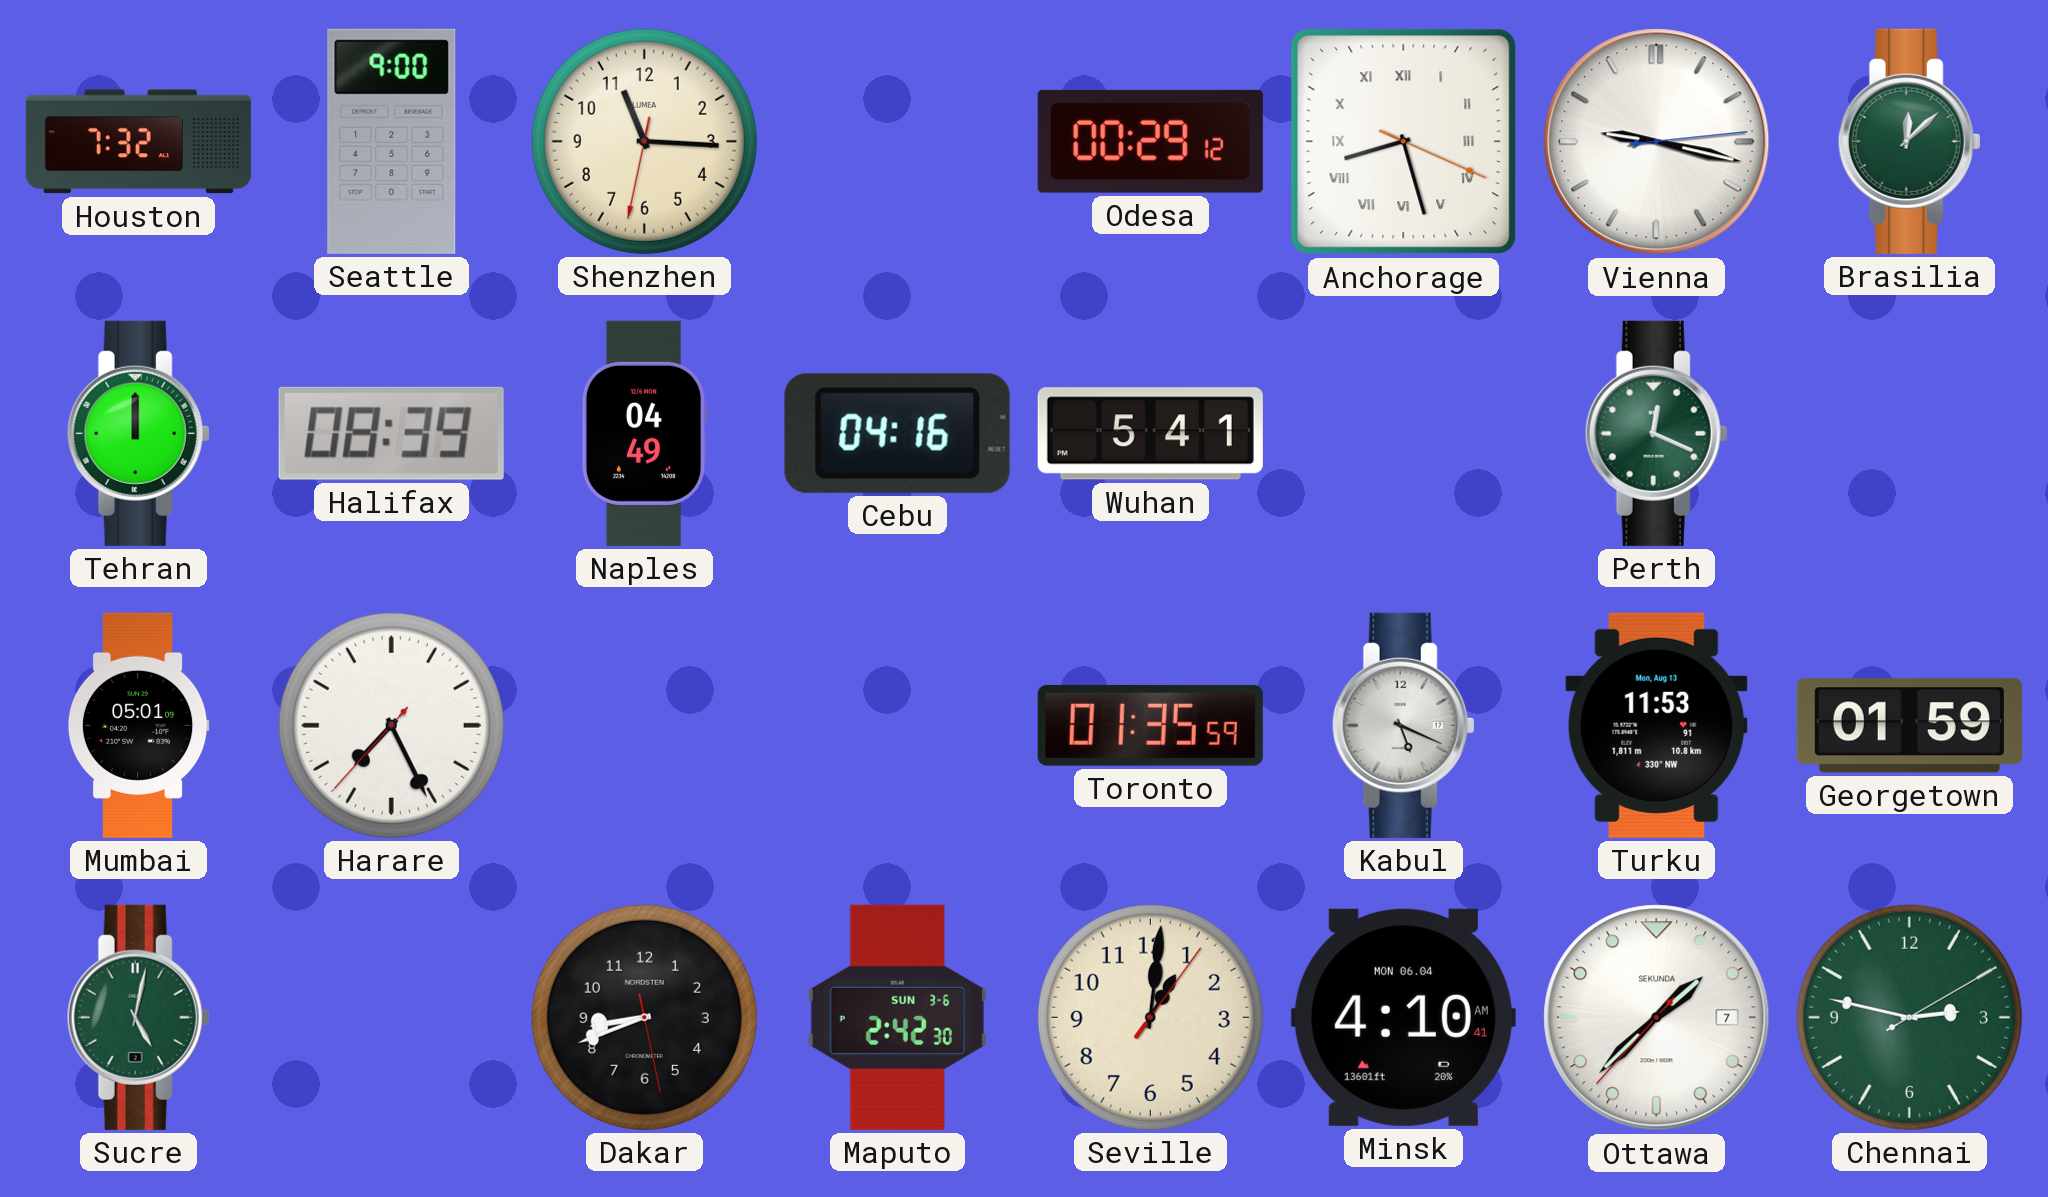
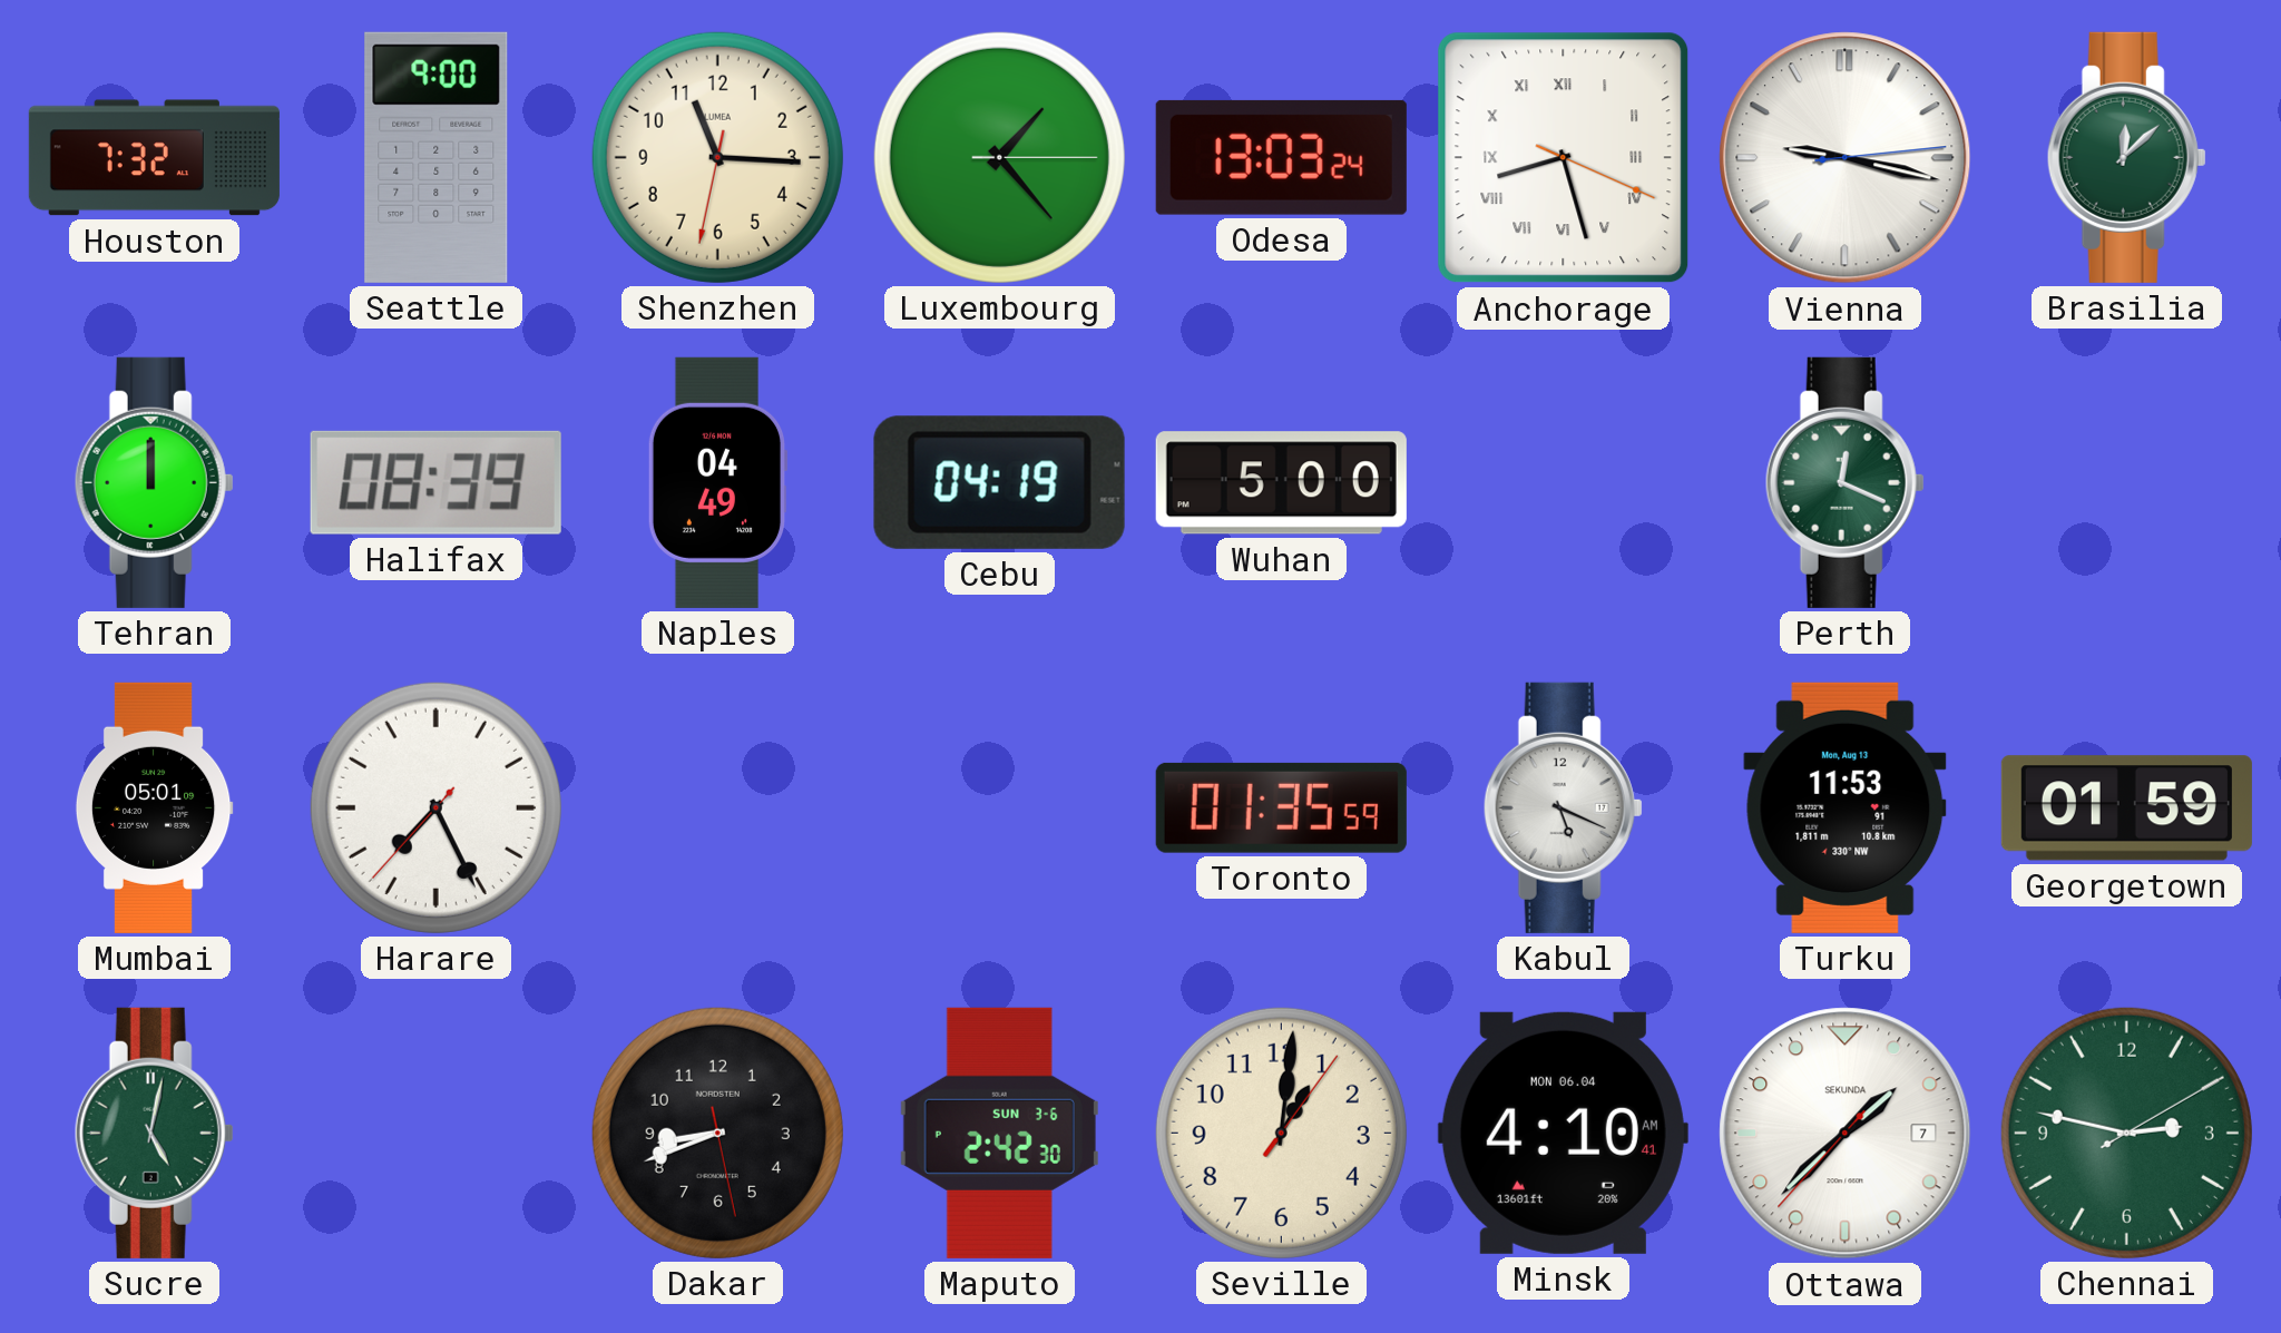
Luxembourg: none -> 1:23 (999, 157)
Odesa: 00:29 -> 13:03 (1281, 157)
Cebu: 04:16 -> 04:19 (999, 482)
Wuhan: 5:41 -> 5:00 (1281, 483)
